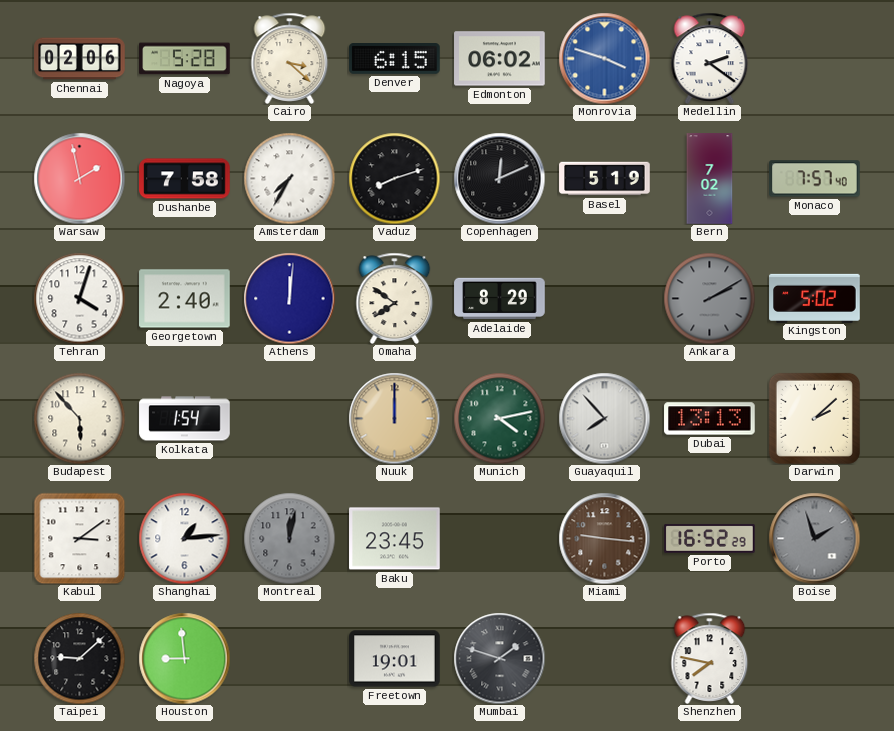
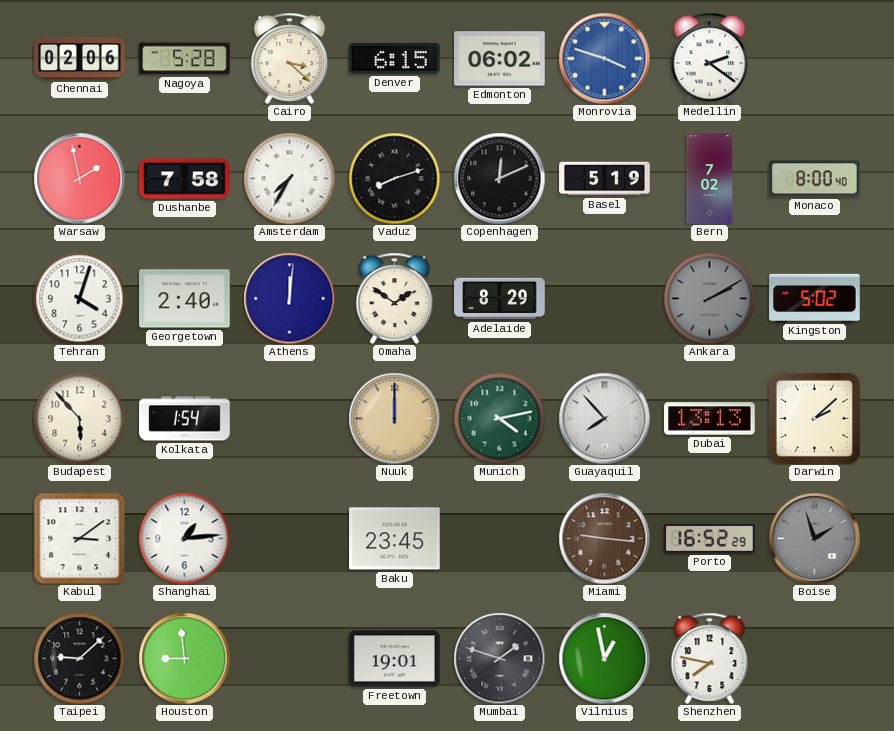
Monaco: 7:57 -> 8:00 (815, 179)
Omaha: 7:51 -> 1:51 (395, 298)
Montreal: 12:02 -> none (289, 538)
Vilnius: none -> 12:58 (604, 658)
